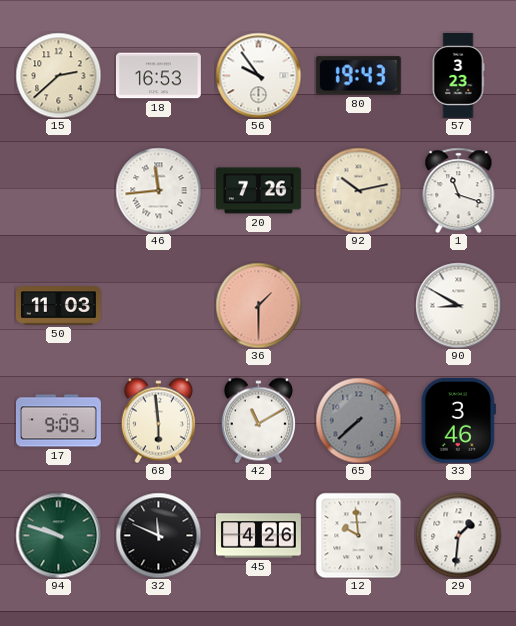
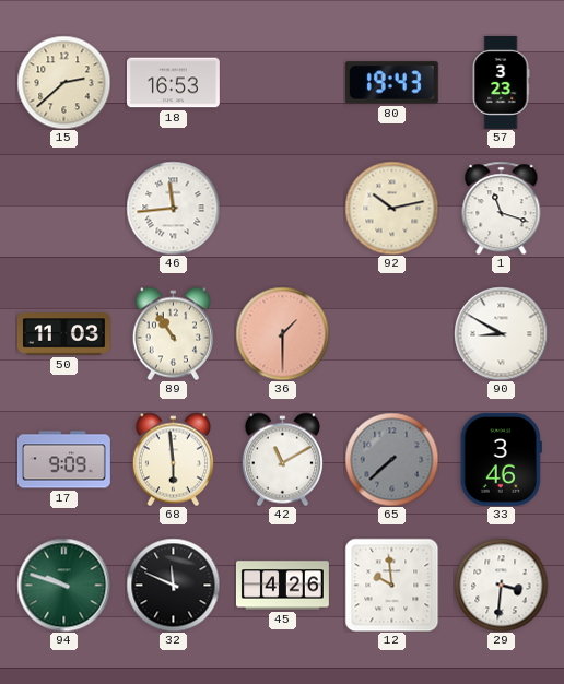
56: 9:54 -> none (258, 75)
20: 7:26 -> none (258, 191)
89: none -> 10:54 (173, 333)
29: 1:31 -> 3:31 (501, 585)
